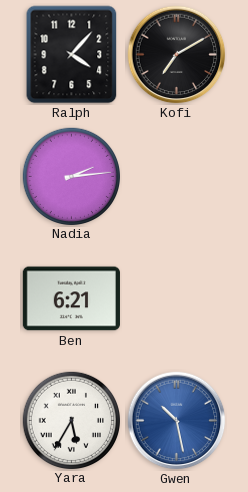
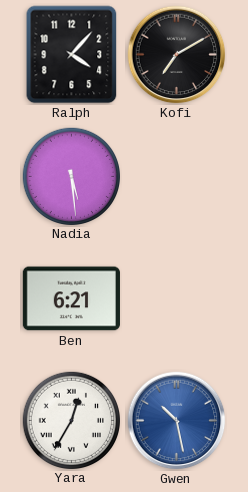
Nadia: 2:14 -> 5:29 (71, 176)
Yara: 5:35 -> 12:35 (71, 420)
